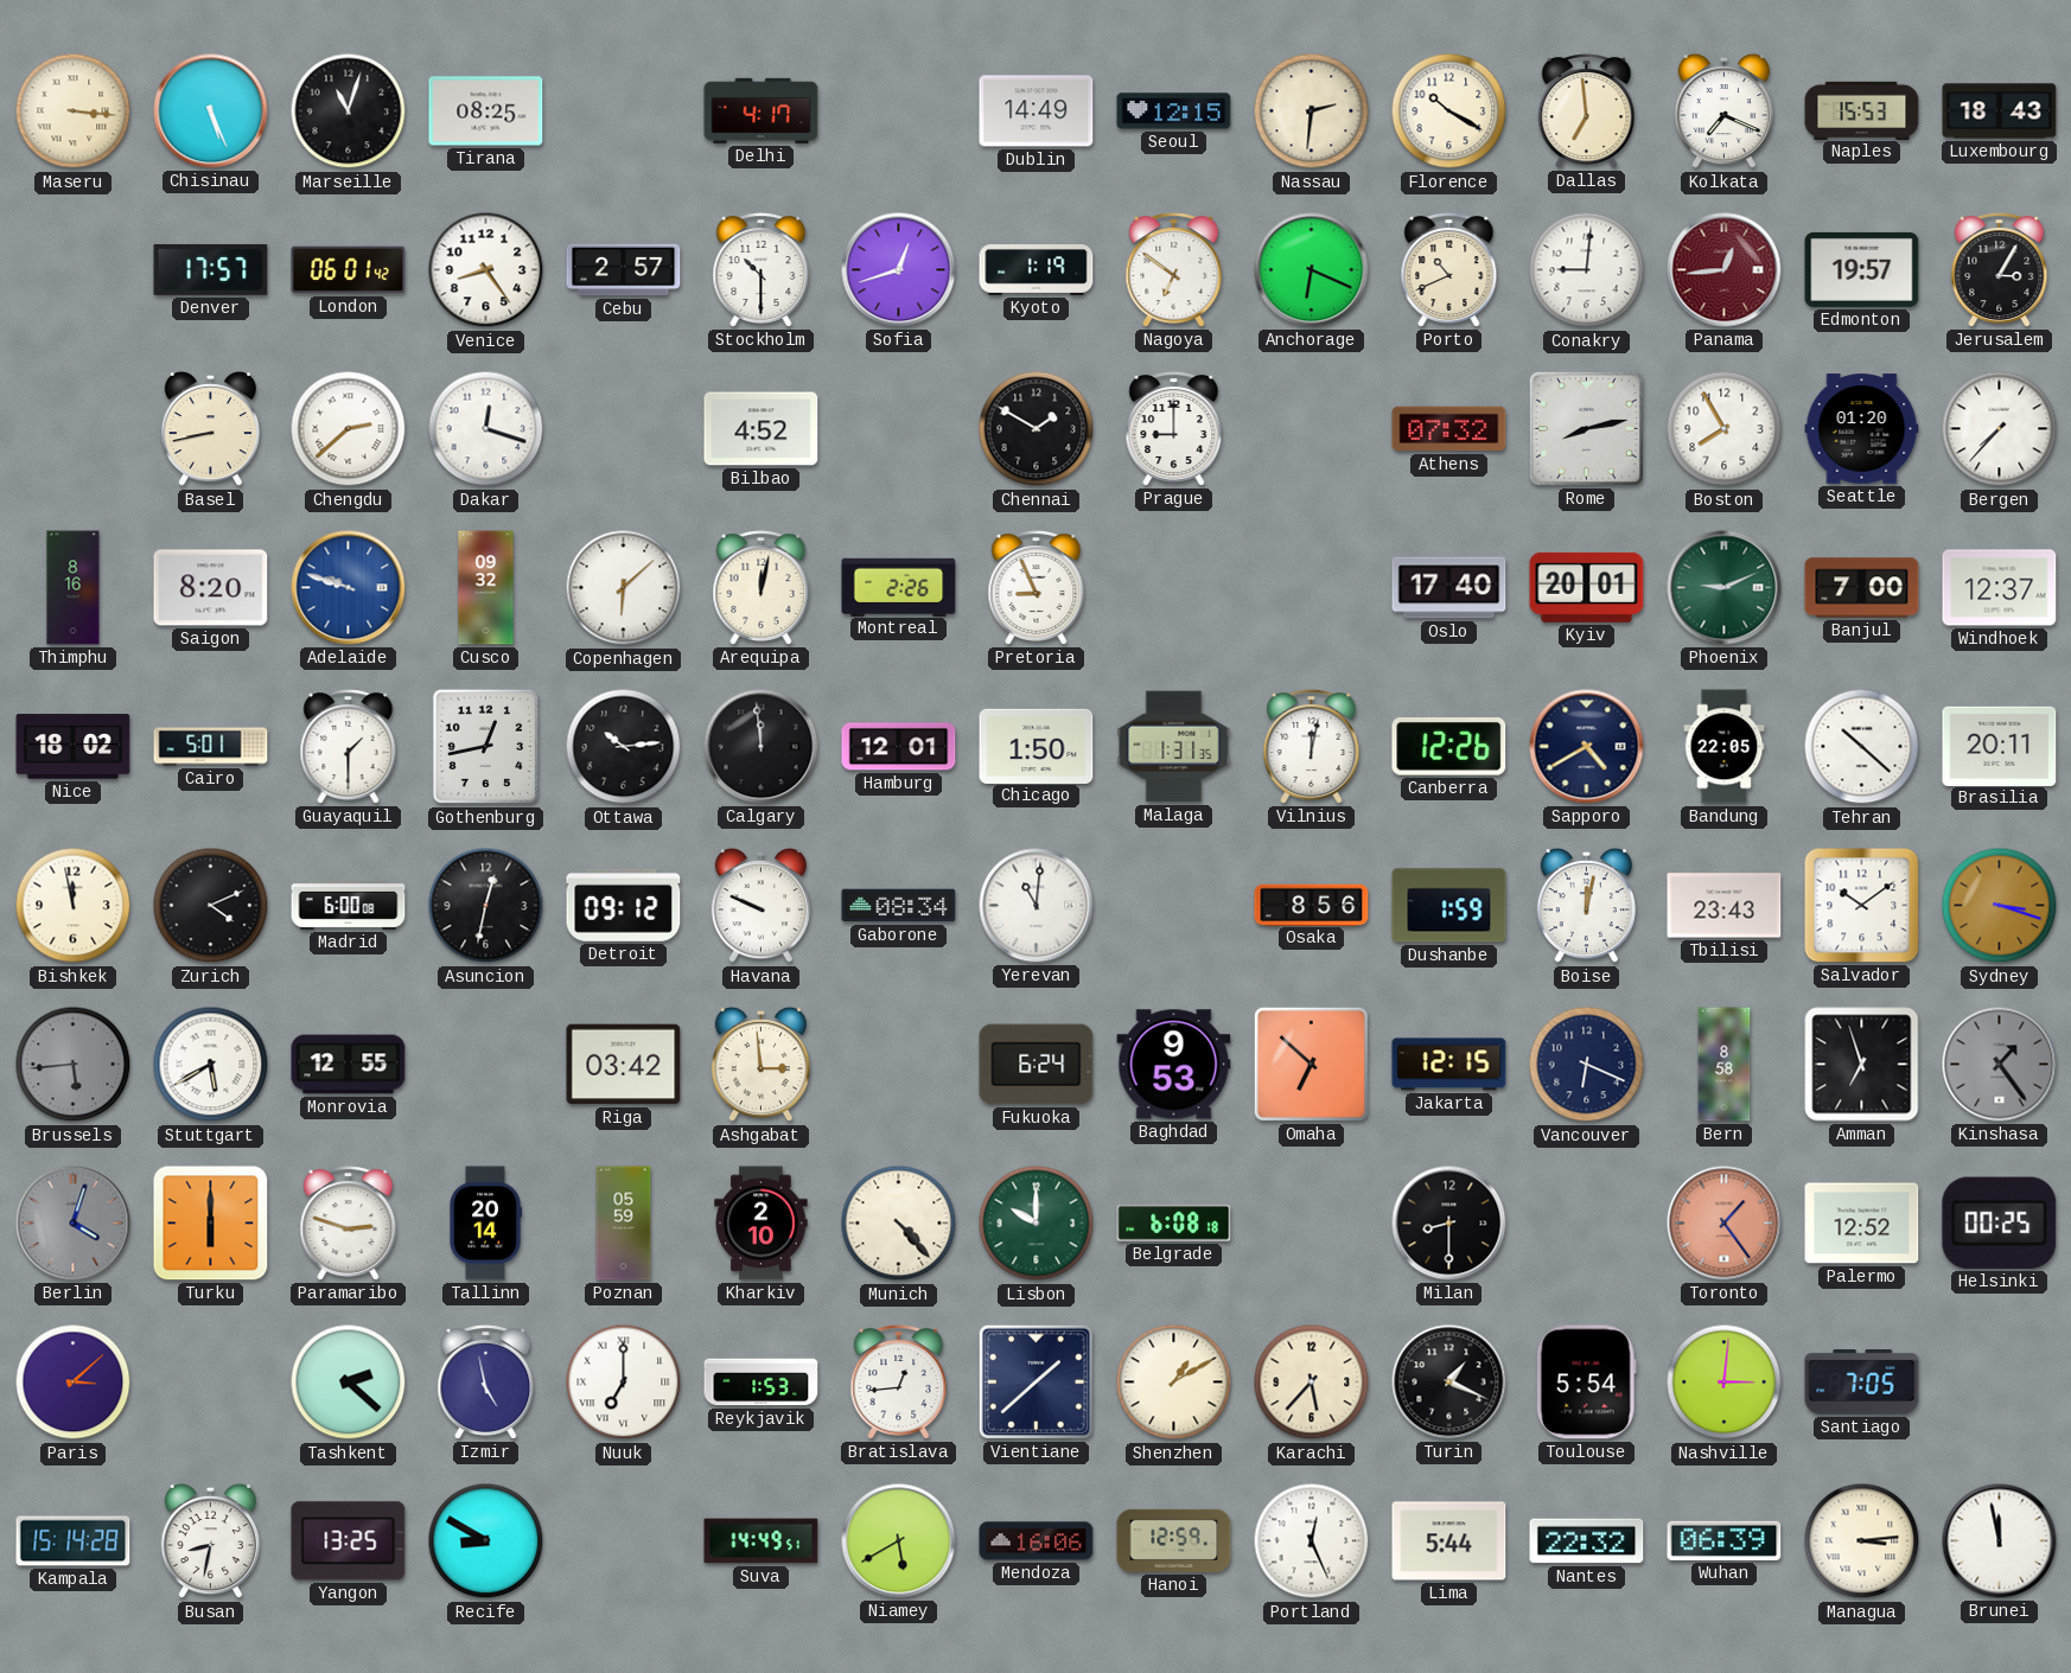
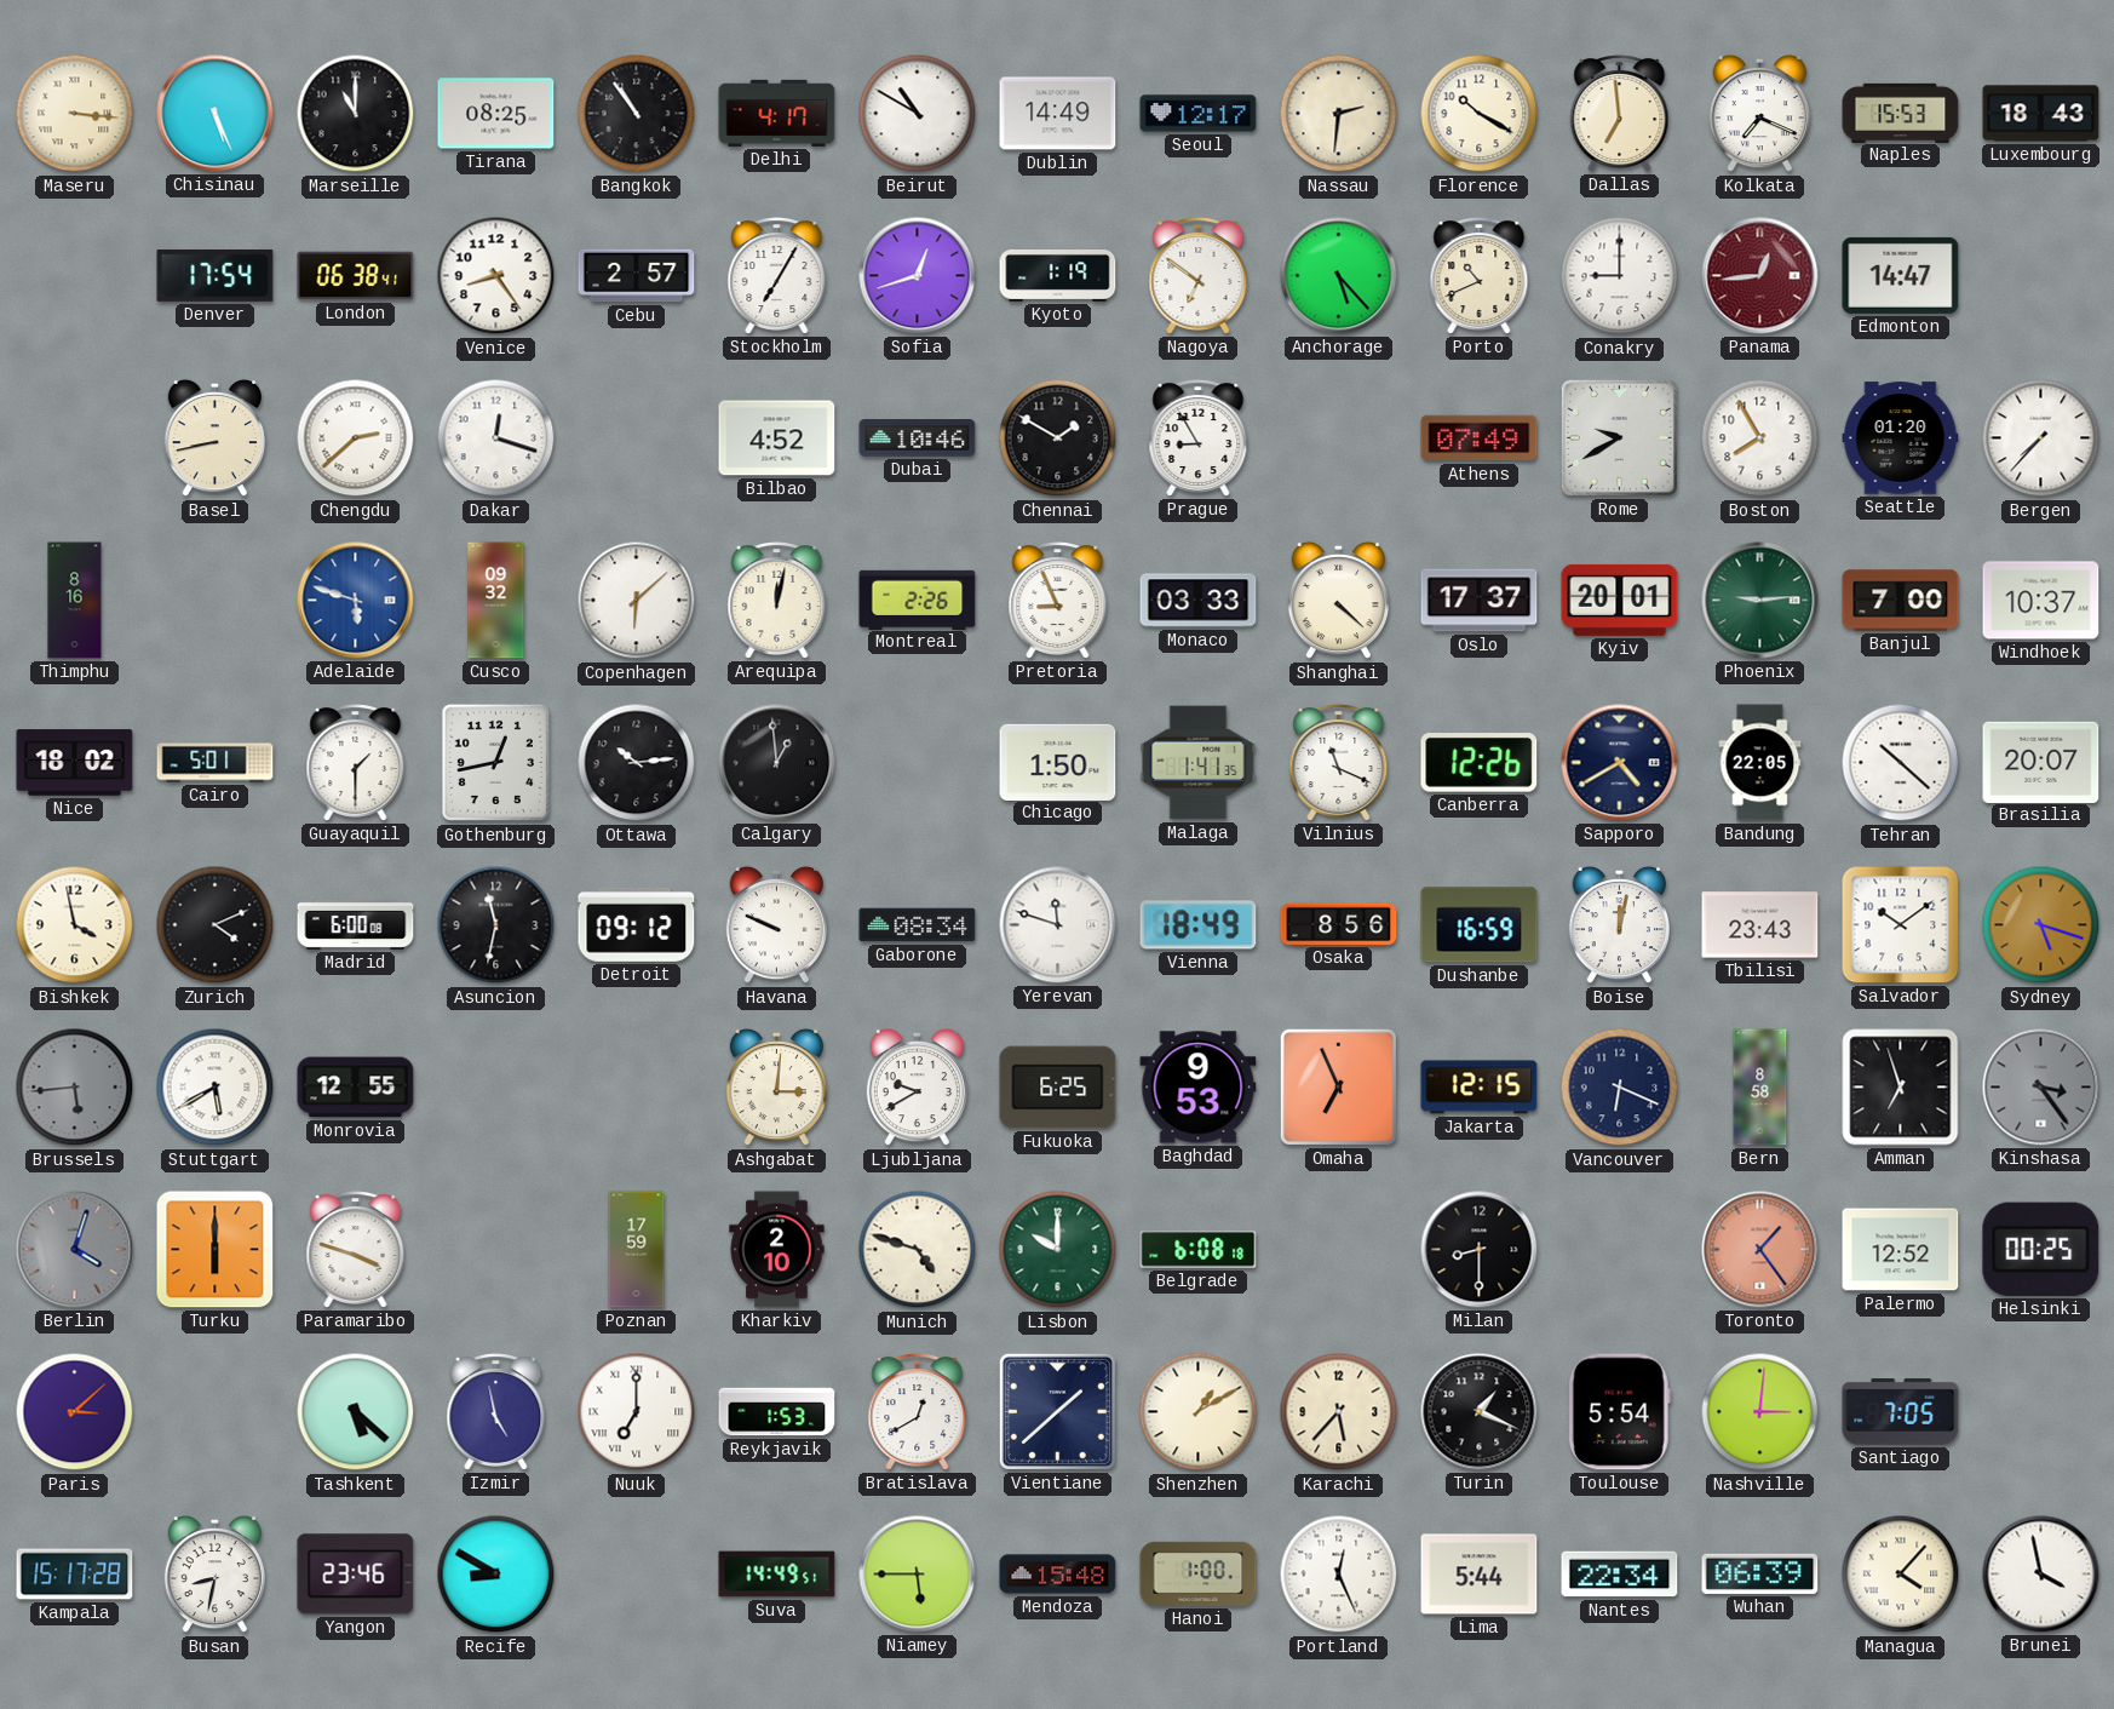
Marseille: 11:03 -> 11:00 (356, 114)
Bangkok: none -> 10:54 (637, 114)
Beirut: none -> 10:50 (918, 114)
Seoul: 12:15 -> 12:17 (1199, 114)
Denver: 17:57 -> 17:54 (216, 275)
London: 06:01 -> 06:38 (356, 276)
Stockholm: 10:30 -> 7:05 (777, 276)
Anchorage: 6:19 -> 5:23 (1339, 276)
Conakry: 9:01 -> 9:00 (1620, 276)
Edmonton: 19:57 -> 14:47 (1901, 275)
Jerusalem: 3:05 -> none (2000, 270)
Dubai: none -> 10:46 (918, 438)
Prague: 9:00 -> 8:55 (1199, 438)
Athens: 07:32 -> 07:49 (1480, 438)
Rome: 8:13 -> 9:40 (1619, 437)
Saigon: 8:20 -> none (211, 588)
Adelaide: 9:48 -> 5:48 (356, 601)
Monaco: none -> 03:33 (1199, 601)
Shanghai: none -> 4:22 (1338, 601)
Oslo: 17:40 -> 17:37 (1480, 601)
Phoenix: 9:11 -> 9:14 (1760, 601)
Windhoek: 12:37 -> 10:37 (2041, 601)
Calgary: 11:59 -> 12:59 (777, 763)
Hamburg: 12:01 -> none (899, 747)
Malaga: 1:31 -> 1:41 (1199, 763)
Vilnius: 12:02 -> 11:19 (1339, 763)
Brasilia: 20:11 -> 20:07 (2041, 762)
Bishkek: 11:58 -> 3:58 (75, 925)
Asuncion: 12:32 -> 11:32 (496, 925)
Yerevan: 11:01 -> 11:48 (1058, 925)
Vienna: none -> 18:49 (1199, 925)
Dushanbe: 1:59 -> 16:59 (1480, 925)
Sydney: 3:18 -> 5:18 (2041, 925)
Riga: 03:42 -> none (624, 1065)
Ashgabat: 2:59 -> 3:01 (776, 1088)
Ljubljana: none -> 9:40 (917, 1088)
Fukuoka: 6:24 -> 6:25 (1058, 1088)
Omaha: 6:52 -> 6:56 (1338, 1086)
Kinshasa: 1:24 -> 3:24 (2041, 1088)
Paramaribo: 2:48 -> 3:48 (356, 1250)
Tallinn: 20:14 -> none (485, 1224)
Poznan: 05:59 -> 17:59 (637, 1250)
Munich: 4:23 -> 4:48 (918, 1250)
Tashkent: 2:22 -> 5:22 (356, 1412)
Bratislava: 12:44 -> 12:40 (918, 1412)
Kampala: 15:14 -> 15:17 (75, 1575)
Yangon: 13:25 -> 23:46 (356, 1575)
Niamey: 5:40 -> 5:45 (918, 1575)
Mendoza: 16:06 -> 15:48 (1058, 1575)
Hanoi: 12:59 -> 1:00 (1199, 1573)
Nantes: 22:32 -> 22:34 (1620, 1575)
Managua: 3:14 -> 4:07 (1901, 1575)
Brunei: 11:58 -> 3:58 (2041, 1575)
